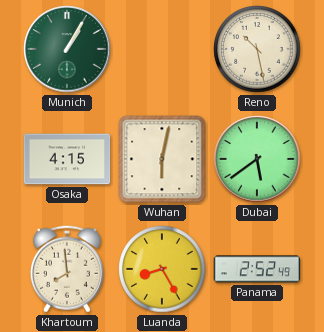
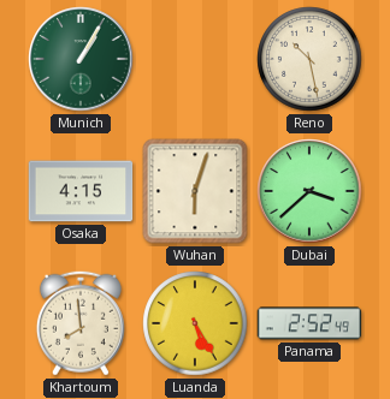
Wuhan: 6:02 -> 6:03 (195, 191)
Dubai: 5:39 -> 3:38 (309, 191)
Luanda: 8:25 -> 5:25 (195, 323)
